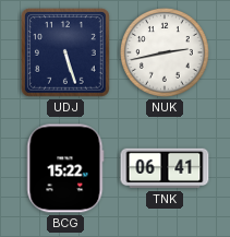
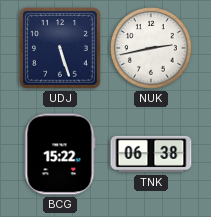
TNK: 06:41 -> 06:38 (151, 154)
